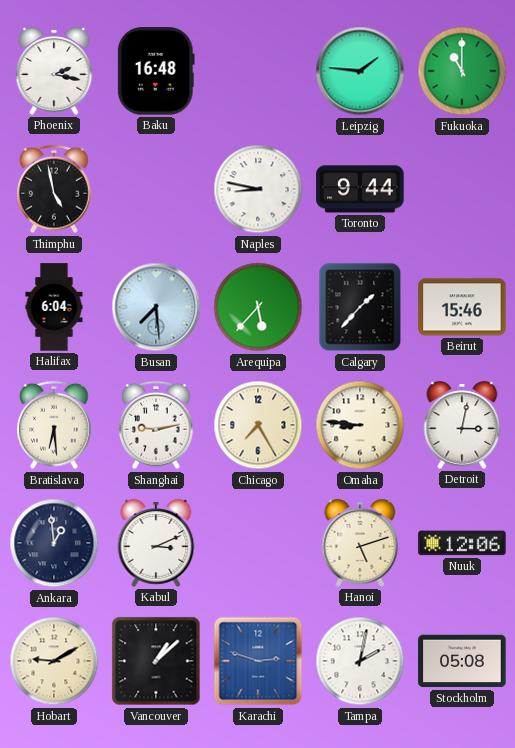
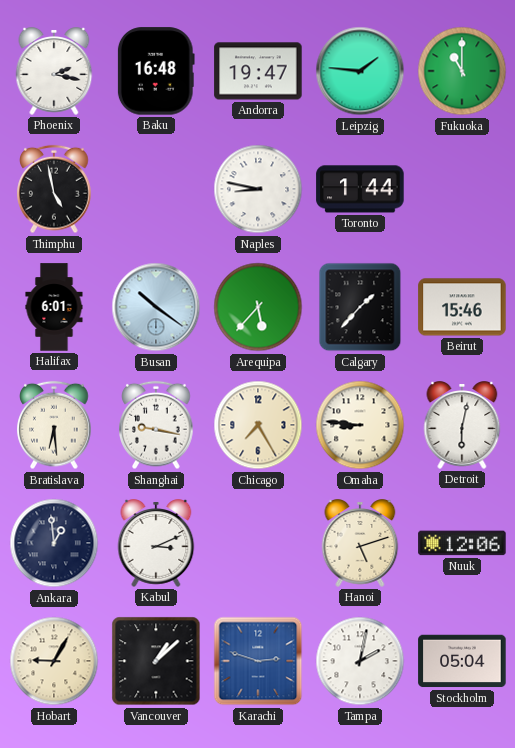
Andorra: none -> 19:47 (258, 71)
Toronto: 9:44 -> 1:44 (360, 189)
Halifax: 6:04 -> 6:01 (54, 307)
Busan: 7:29 -> 10:21 (156, 307)
Shanghai: 9:13 -> 9:17 (156, 425)
Detroit: 3:02 -> 6:02 (462, 425)
Hobart: 9:10 -> 9:05 (54, 661)
Stockholm: 05:08 -> 05:04 (462, 661)
